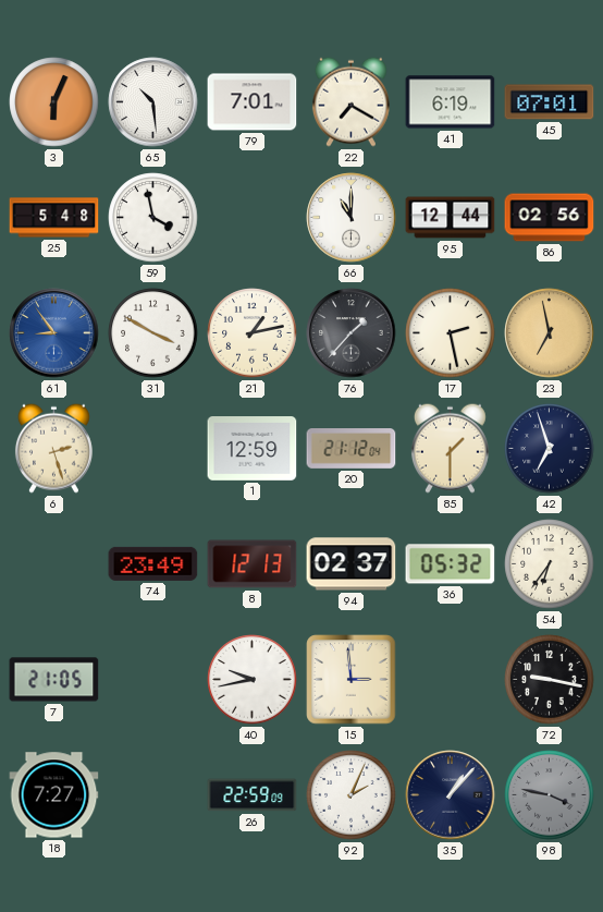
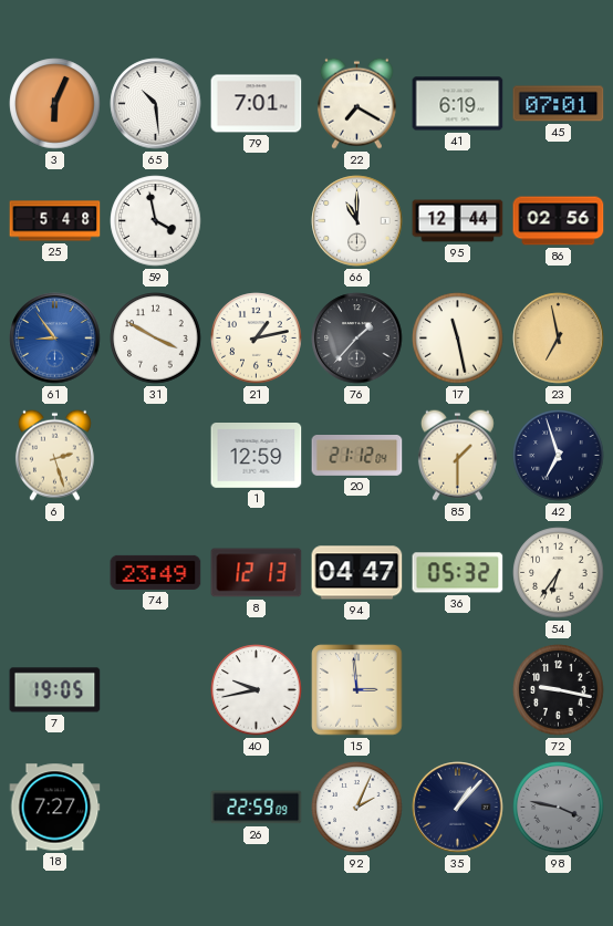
17: 2:28 -> 11:28 (458, 339)
94: 02:37 -> 04:47 (357, 573)
7: 21:05 -> 19:05 (55, 690)
